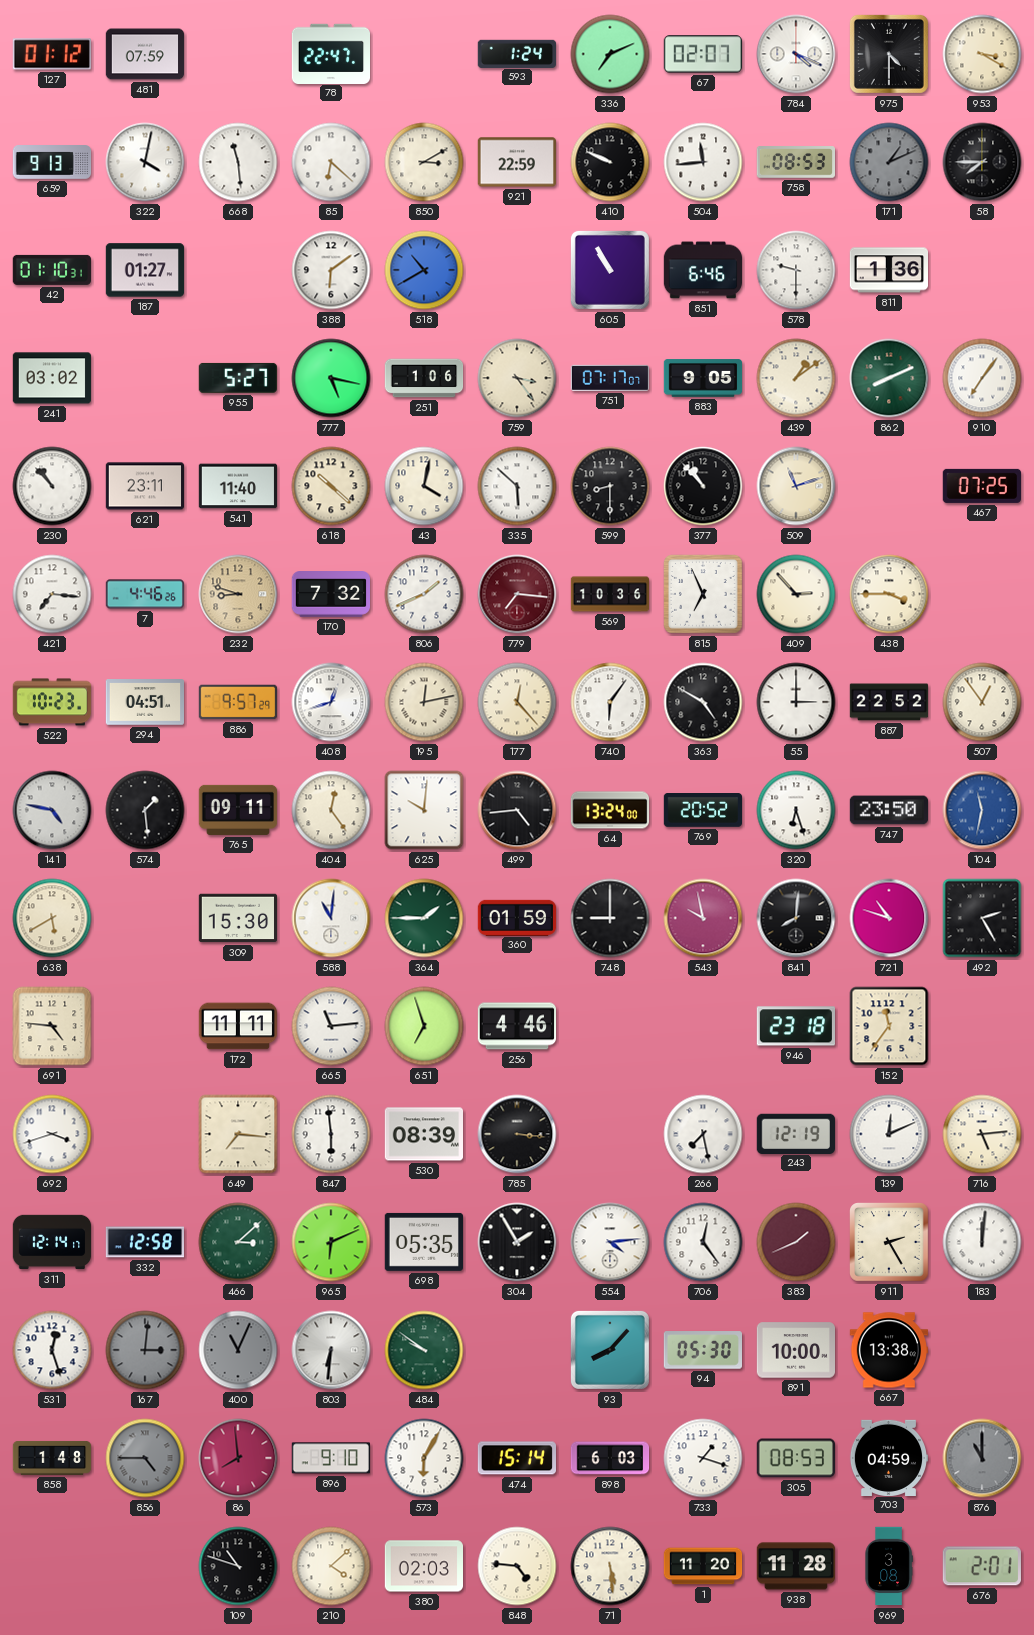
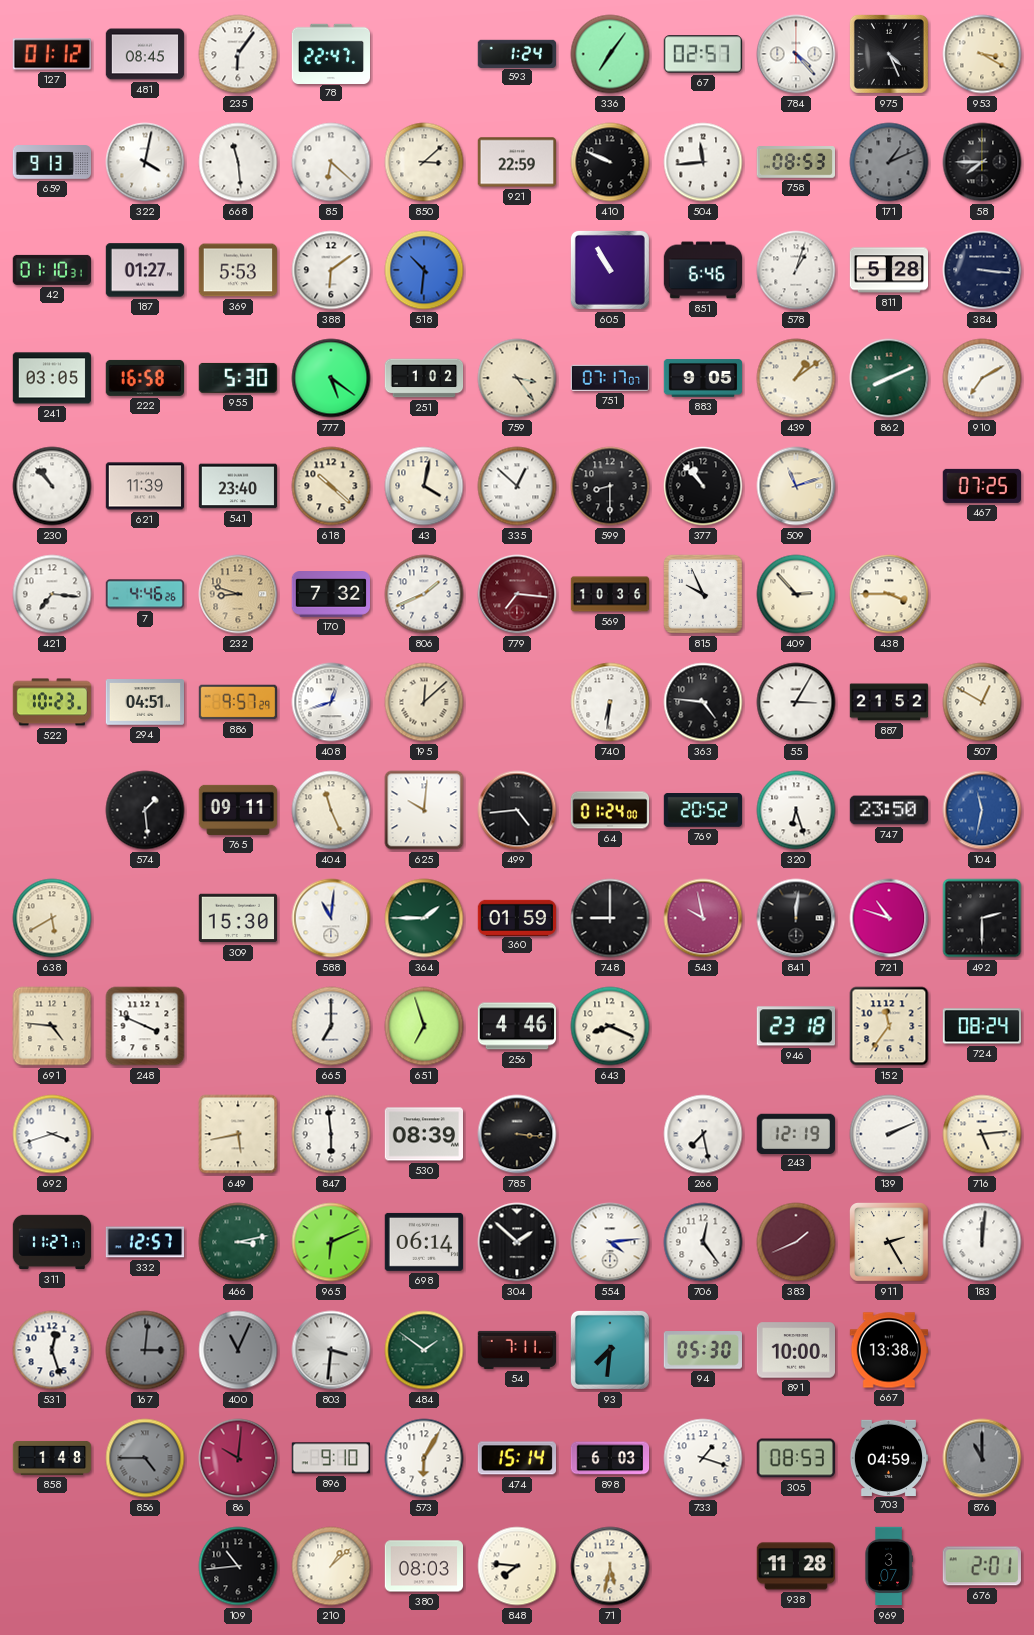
481: 07:59 -> 08:45 (145, 54)
235: none -> 6:06 (238, 54)
336: 7:11 -> 7:06 (610, 54)
67: 02:07 -> 02:57 (703, 54)
784: 4:19 -> 4:23 (796, 54)
975: 4:30 -> 4:26 (889, 54)
850: 3:10 -> 3:08 (424, 162)
369: none -> 5:53 (237, 270)
518: 10:40 -> 10:31 (424, 270)
578: 9:30 -> 1:03 (796, 270)
811: 1:36 -> 5:28 (888, 270)
384: none -> 3:16 (982, 270)
241: 03:02 -> 03:05 (51, 378)
222: none -> 16:58 (144, 378)
955: 5:27 -> 5:30 (238, 378)
777: 5:17 -> 5:21 (331, 378)
251: 1:06 -> 1:02 (424, 378)
910: 7:06 -> 7:10 (982, 378)
621: 23:11 -> 11:39 (145, 486)
541: 11:40 -> 23:40 (238, 486)
335: 5:52 -> 12:52 (517, 486)
815: 6:56 -> 9:56 (704, 595)
195: 12:13 -> 12:08 (424, 702)
177: 12:23 -> none (517, 702)
740: 6:06 -> 6:31 (610, 702)
363: 4:50 -> 4:46 (703, 702)
55: 3:00 -> 3:05 (796, 702)
887: 22:52 -> 21:52 (889, 702)
507: 12:54 -> 12:50 (982, 702)
141: 4:47 -> none (52, 810)
404: 12:24 -> 11:26 (331, 810)
64: 13:24 -> 01:24 (610, 810)
841: 8:01 -> 12:01 (796, 918)
492: 2:25 -> 2:30 (982, 918)
248: none -> 3:49 (145, 1026)
172: 11:11 -> none (238, 1026)
665: 11:14 -> 7:00 (331, 1026)
643: none -> 8:19 (610, 1026)
724: none -> 08:24 (981, 1026)
649: 7:16 -> 5:43 (238, 1134)
139: 12:11 -> 2:11 (889, 1134)
311: 12:14 -> 11:27 (52, 1242)
332: 12:58 -> 12:57 (144, 1242)
466: 3:08 -> 3:13 (238, 1242)
698: 05:35 -> 06:14 (423, 1242)
304: 1:55 -> 1:52 (517, 1242)
803: 6:31 -> 3:31 (331, 1350)
484: 9:51 -> 1:51 (424, 1350)
54: none -> 7:11 (516, 1350)
93: 8:07 -> 7:31 (610, 1350)
86: 7:59 -> 10:01 (238, 1458)
109: 10:48 -> 10:44 (238, 1566)
210: 4:08 -> 1:08 (331, 1566)
380: 02:03 -> 08:03 (424, 1566)
848: 4:46 -> 7:46 (517, 1566)
71: 5:29 -> 5:32 (610, 1566)
1: 11:20 -> none (703, 1566)
969: 3:08 -> 3:07 (889, 1566)
